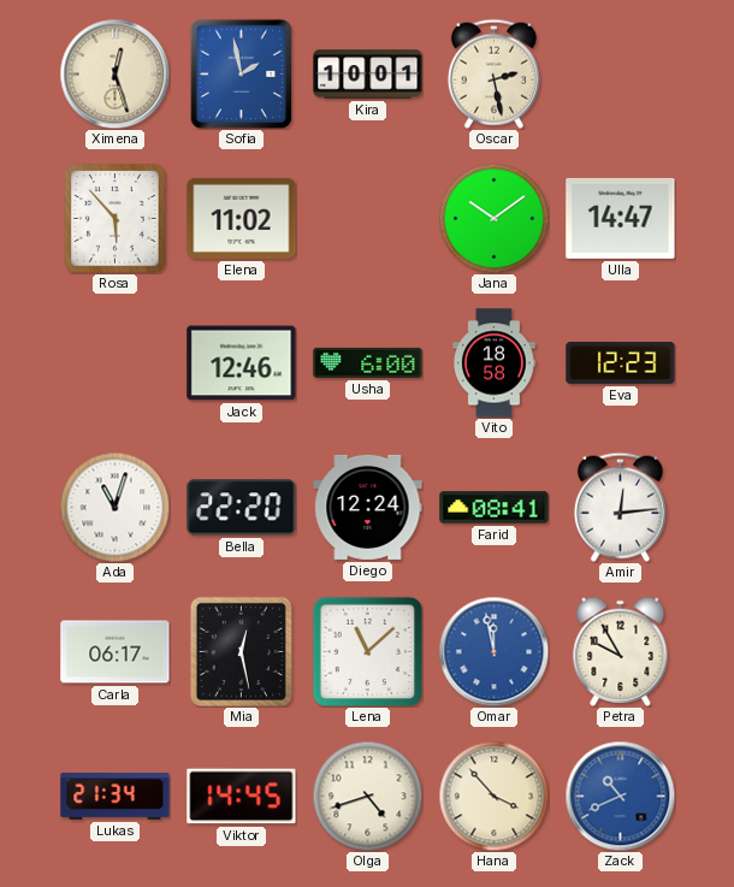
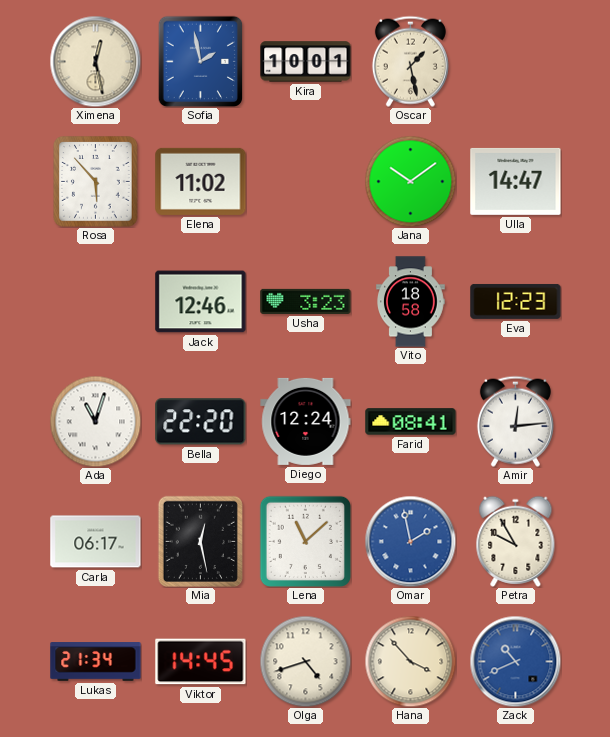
Ximena: 12:27 -> 12:28 (95, 61)
Oscar: 2:28 -> 1:28 (410, 61)
Usha: 6:00 -> 3:23 (306, 301)
Omar: 11:58 -> 1:58 (410, 541)
